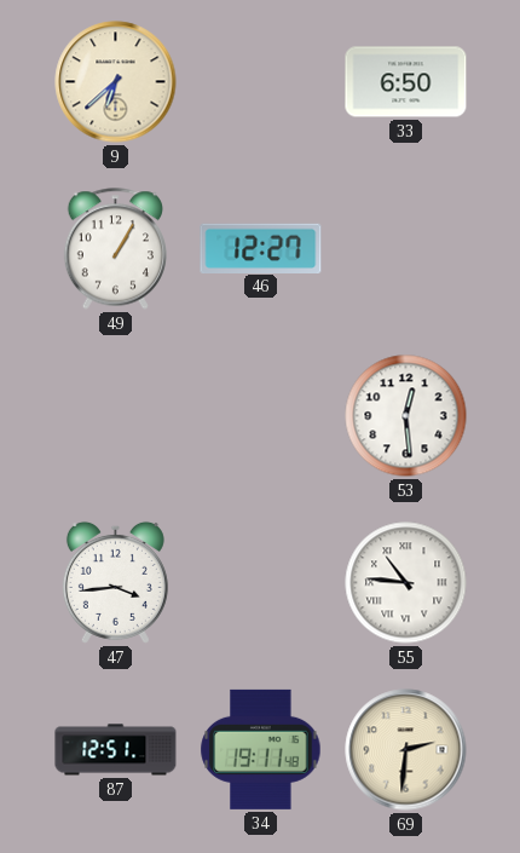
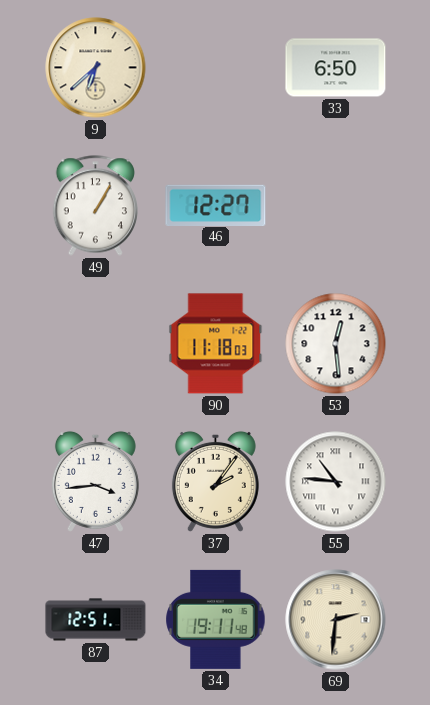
90: none -> 11:18 (216, 344)
37: none -> 2:06 (215, 481)
